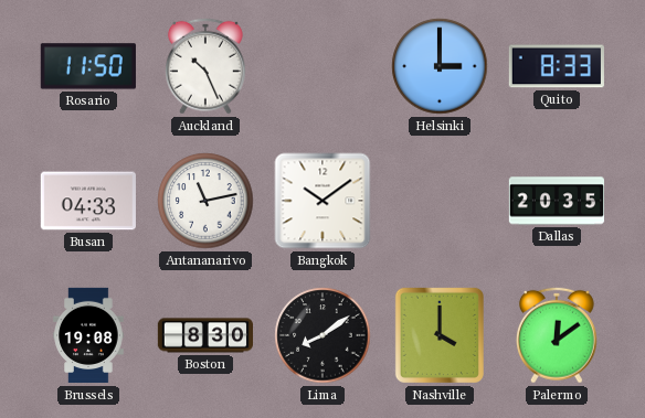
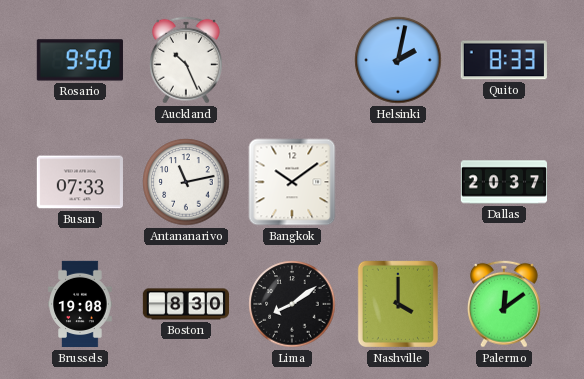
Rosario: 11:50 -> 9:50 (80, 60)
Helsinki: 3:00 -> 2:02 (398, 60)
Busan: 04:33 -> 07:33 (79, 182)
Dallas: 20:35 -> 20:37 (503, 182)
